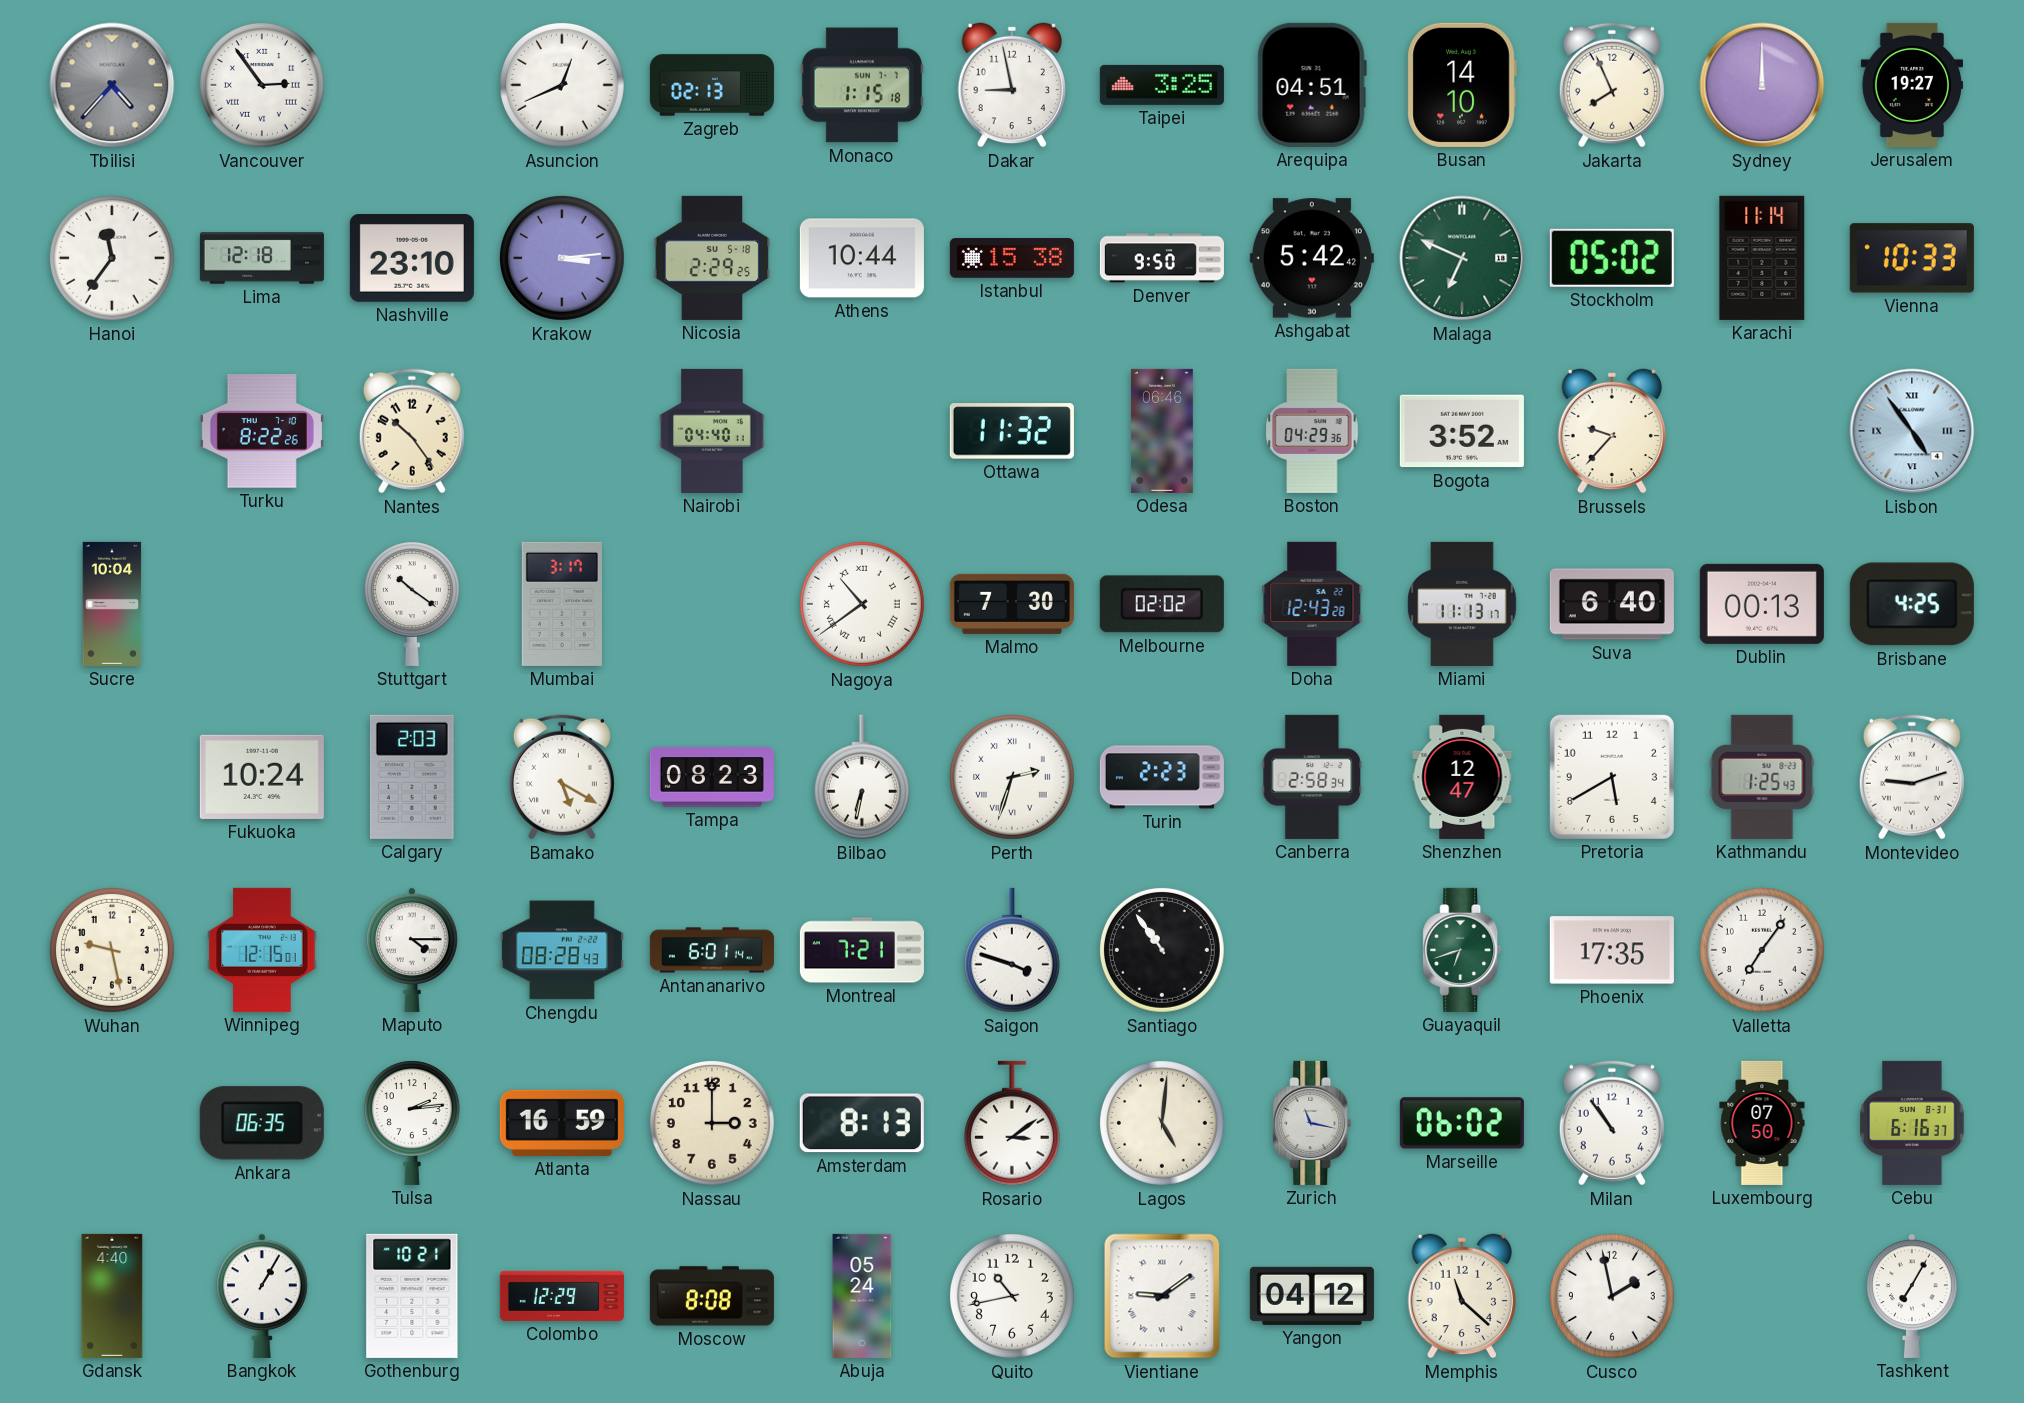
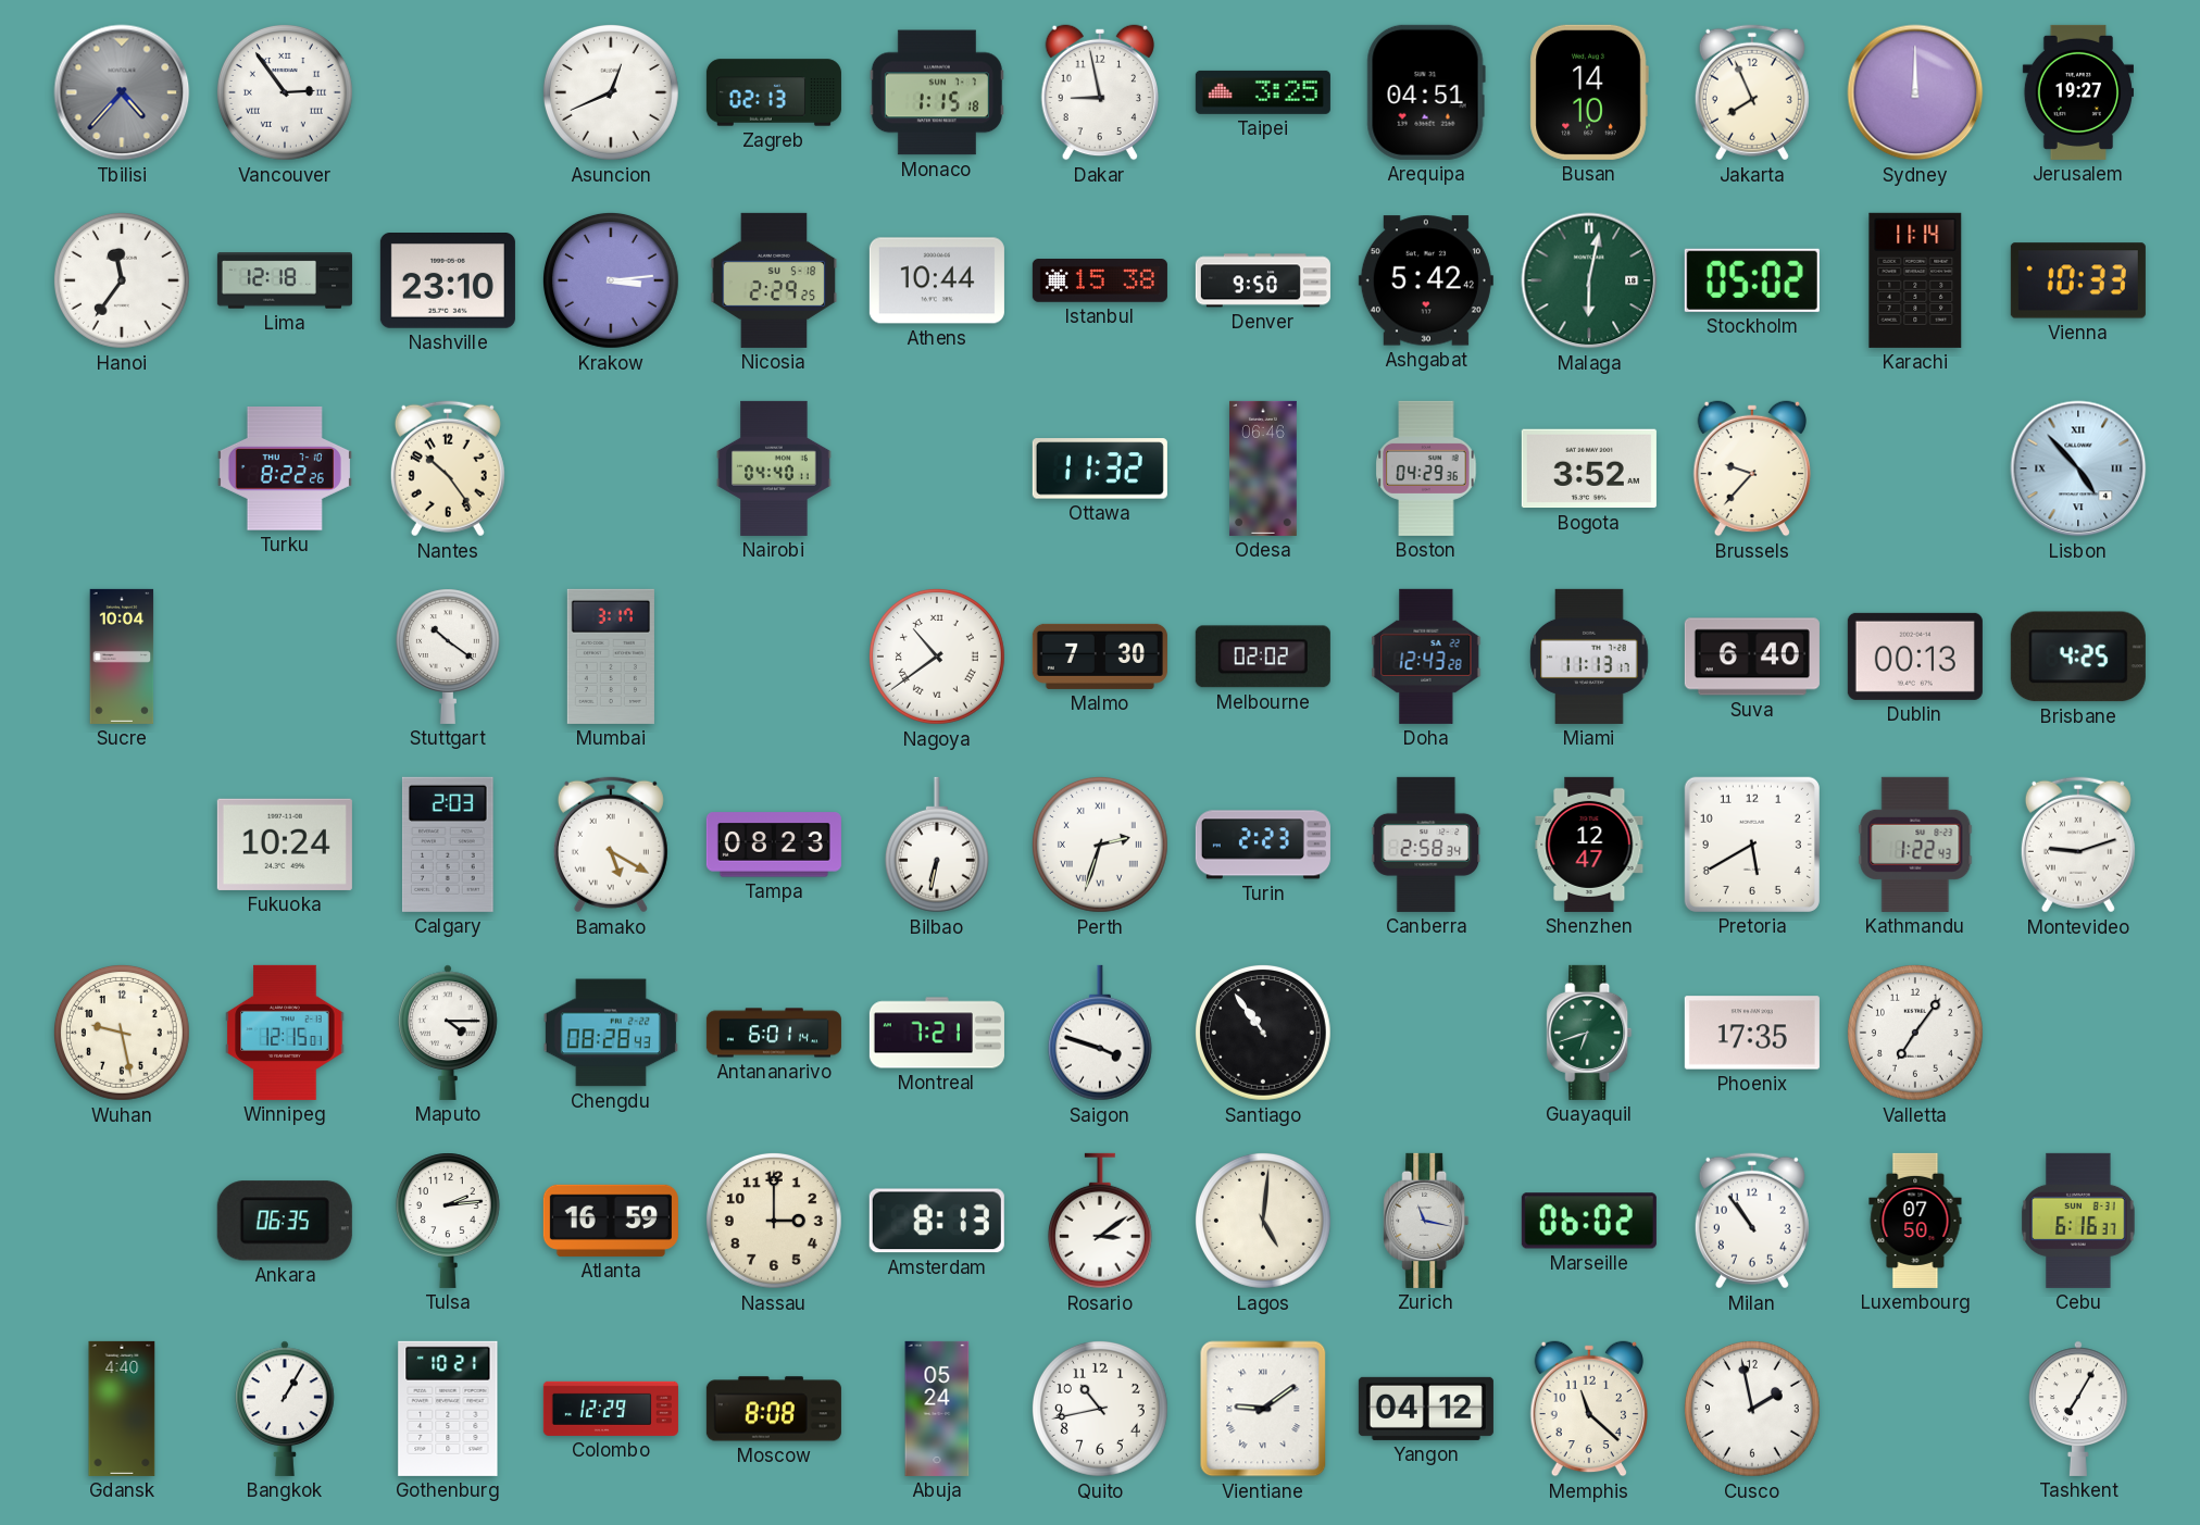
Malaga: 6:49 -> 6:02 (1589, 280)
Lisbon: 4:54 -> 4:53 (2078, 468)
Kathmandu: 1:25 -> 1:22 (1915, 845)
